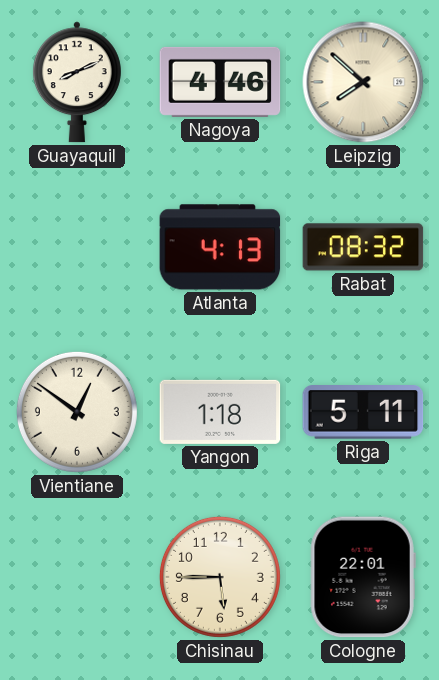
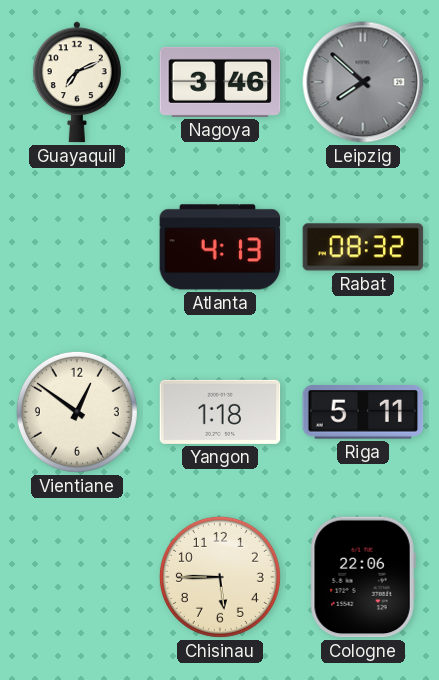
Guayaquil: 8:11 -> 7:11 (77, 82)
Nagoya: 4:46 -> 3:46 (220, 82)
Leipzig dial: cream -> grey (363, 82)
Cologne: 22:01 -> 22:06 (363, 577)
